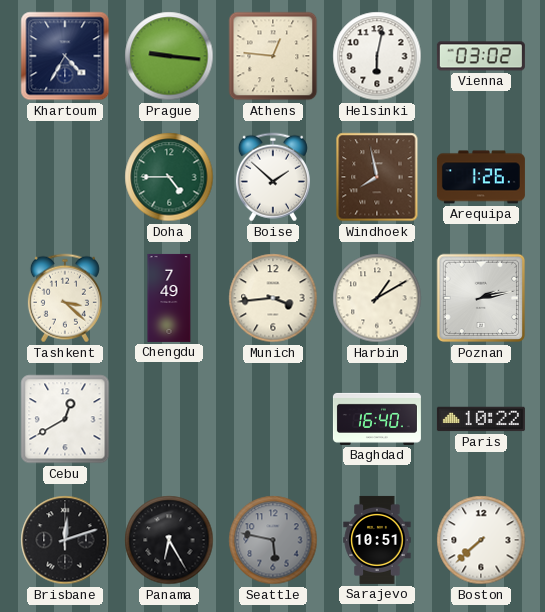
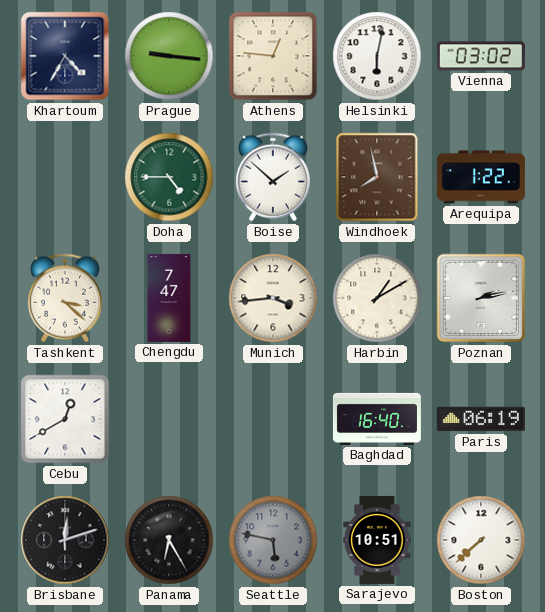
Arequipa: 1:26 -> 1:22 (481, 177)
Chengdu: 7:49 -> 7:47 (169, 298)
Paris: 10:22 -> 06:19 (481, 419)
